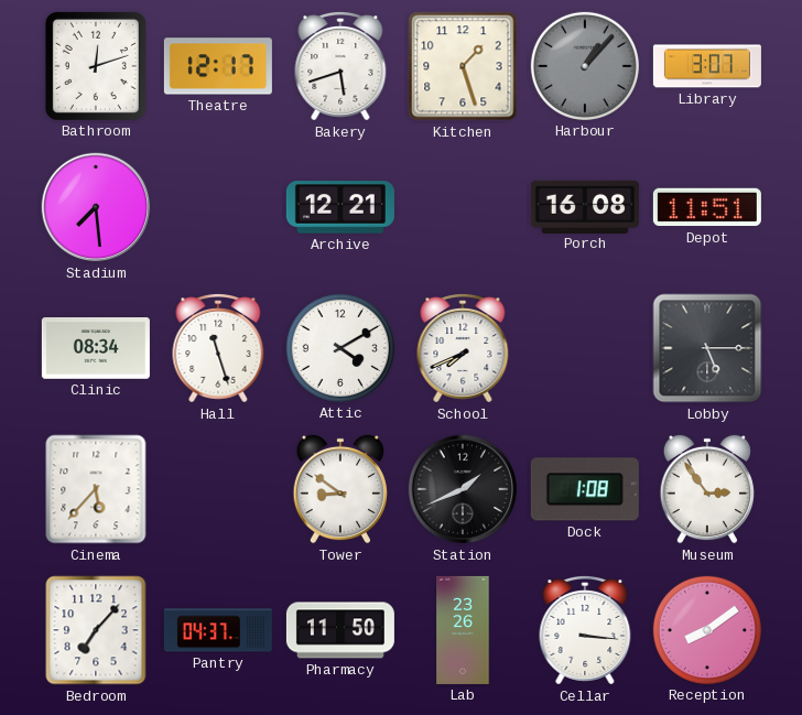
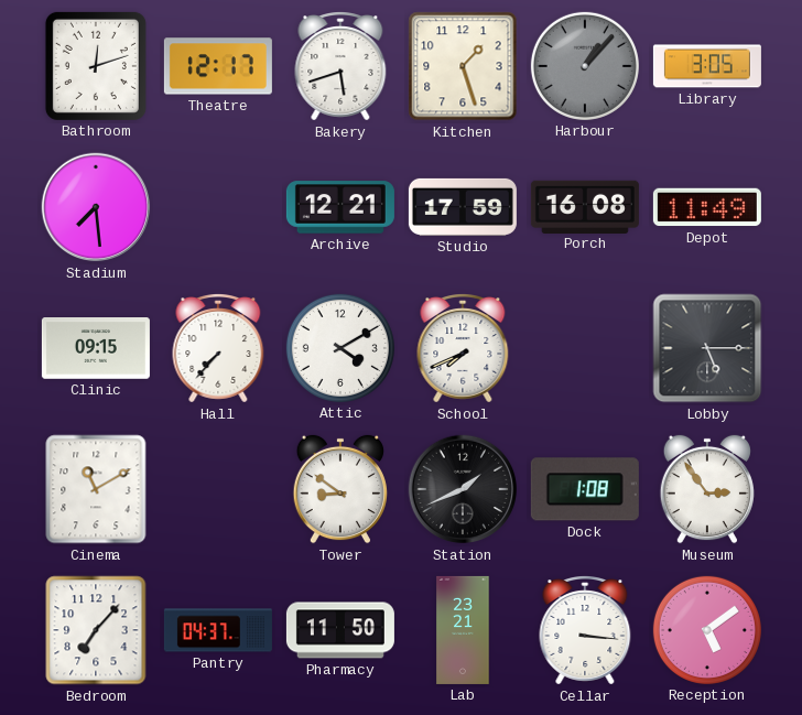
Library: 3:07 -> 3:05 (707, 66)
Studio: none -> 17:59 (463, 207)
Depot: 11:51 -> 11:49 (707, 207)
Clinic: 08:34 -> 09:15 (96, 349)
Hall: 11:27 -> 7:37 (218, 349)
Cinema: 5:37 -> 11:10 (96, 489)
Lab: 23:26 -> 23:21 (463, 630)
Reception: 8:09 -> 5:09 (707, 630)
